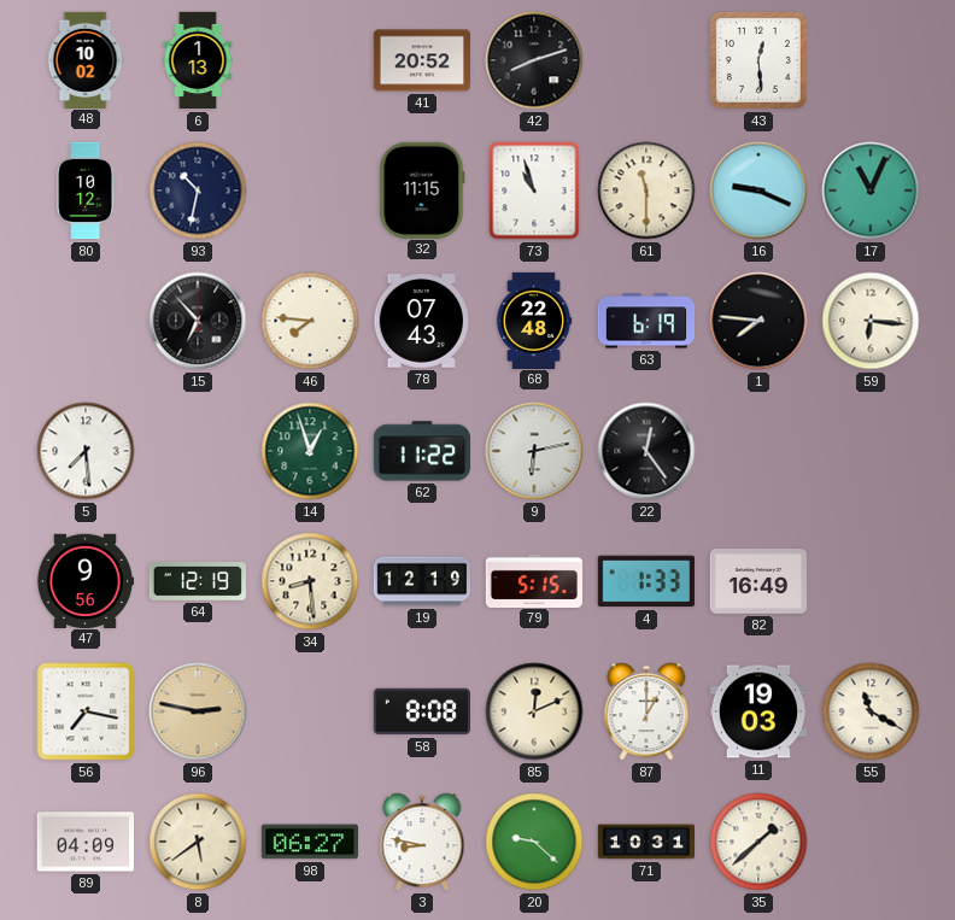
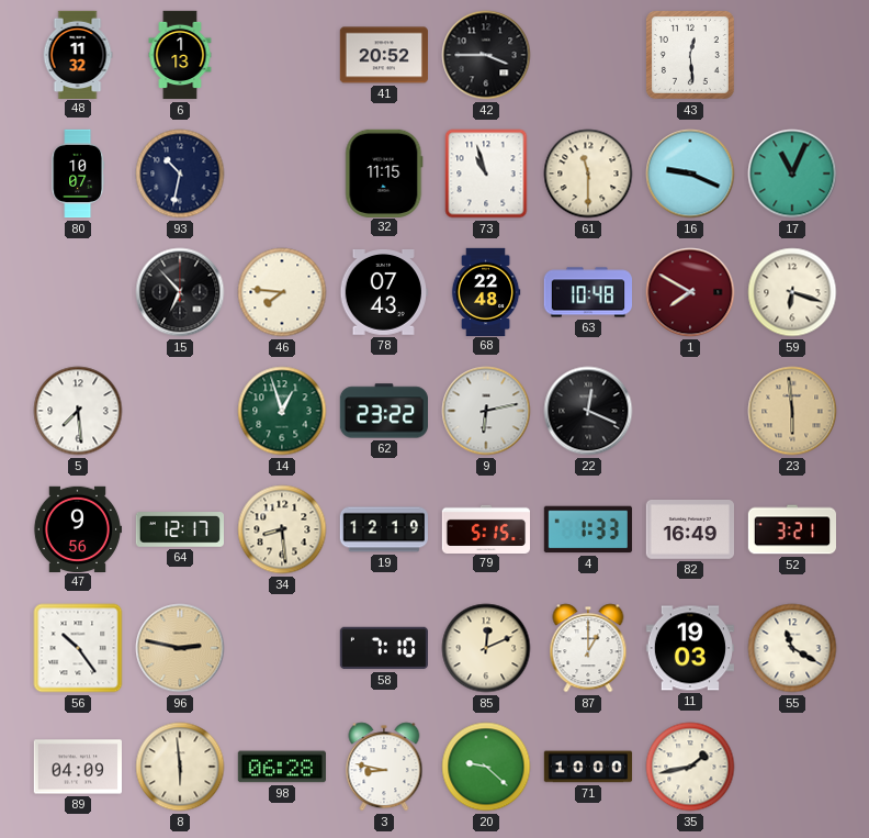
48: 10:02 -> 11:32 (78, 54)
42: 8:12 -> 3:45 (486, 55)
80: 10:12 -> 10:07 (78, 174)
63: 6:19 -> 10:48 (587, 292)
1: 7:46 -> 7:50 (690, 292)
1 dial: black -> burgundy (690, 292)
59: 6:16 -> 6:18 (792, 292)
62: 11:22 -> 23:22 (383, 411)
22: 12:24 -> 12:19 (588, 411)
23: none -> 5:59 (792, 411)
64: 12:19 -> 12:17 (179, 530)
52: none -> 3:21 (791, 529)
56: 7:17 -> 10:24 (78, 648)
58: 8:08 -> 7:10 (383, 648)
8: 5:39 -> 5:59 (180, 767)
98: 06:27 -> 06:28 (282, 767)
71: 10:31 -> 10:00 (588, 767)
35: 1:38 -> 1:43 (690, 767)
